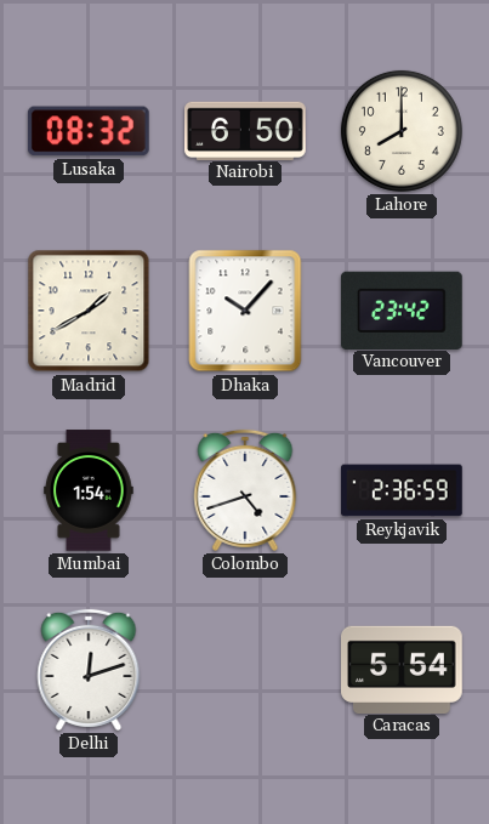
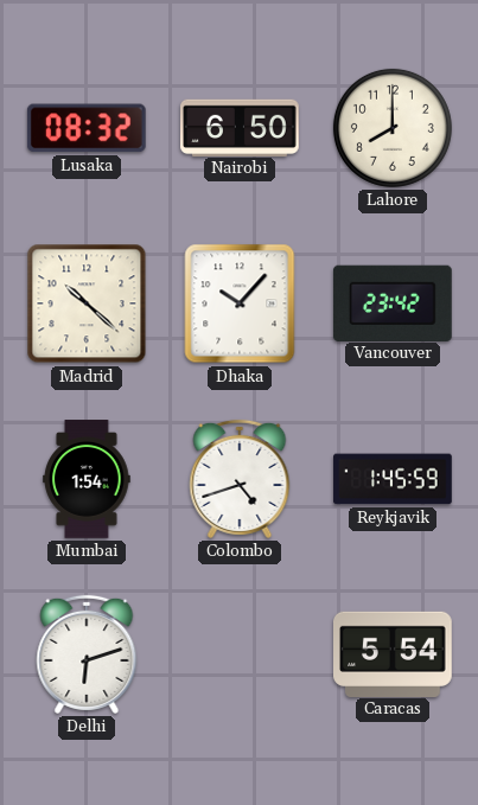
Madrid: 1:40 -> 10:22 (87, 304)
Reykjavik: 2:36 -> 1:45 (393, 479)
Delhi: 12:12 -> 6:12 (87, 654)
